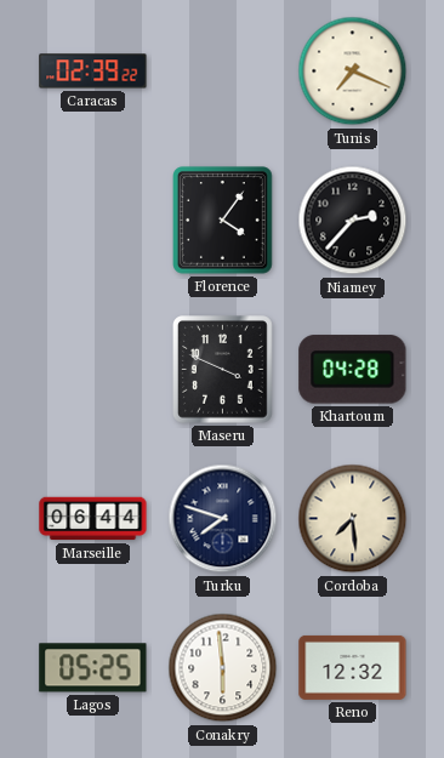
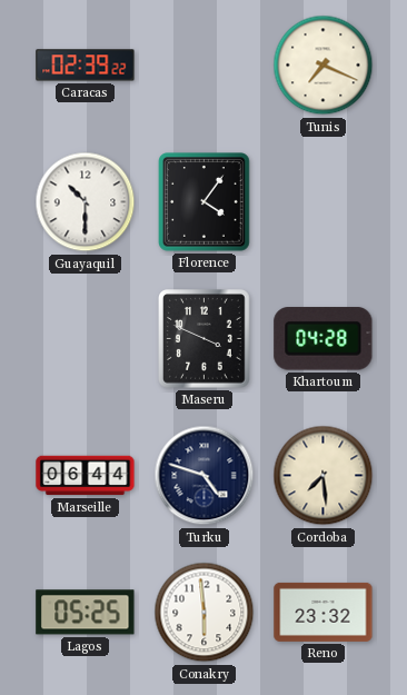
Guayaquil: none -> 10:30 (86, 202)
Niamey: 2:37 -> none (353, 221)
Turku: 7:48 -> 4:48 (205, 476)
Reno: 12:32 -> 23:32 (324, 612)
